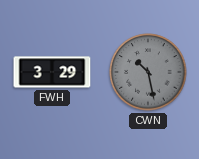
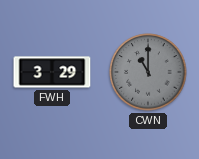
CWN: 10:28 -> 11:00 (148, 72)
